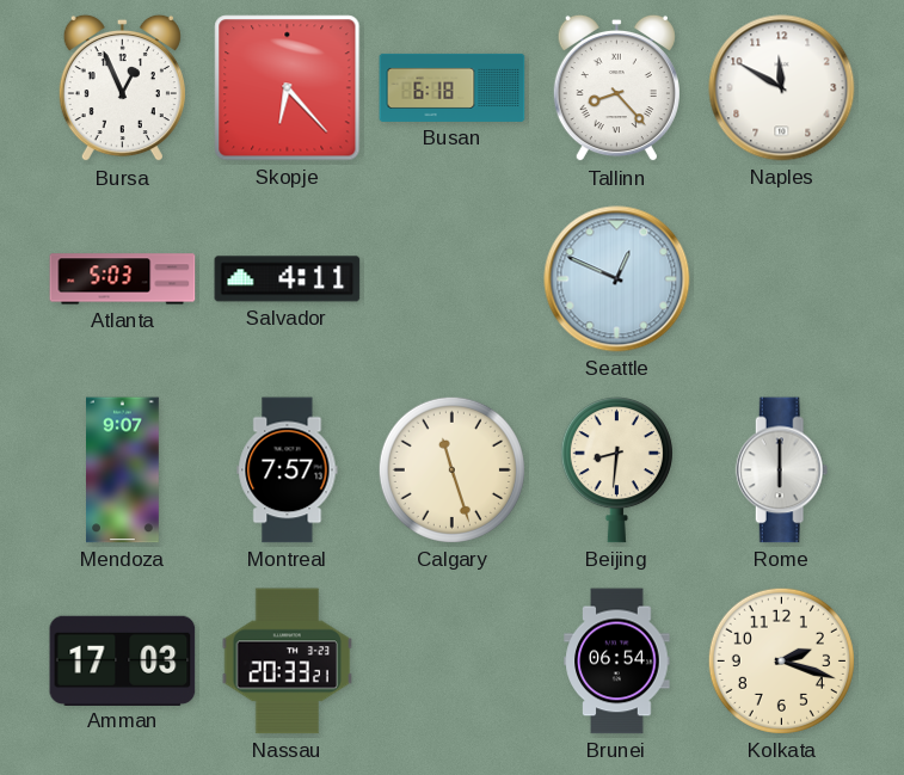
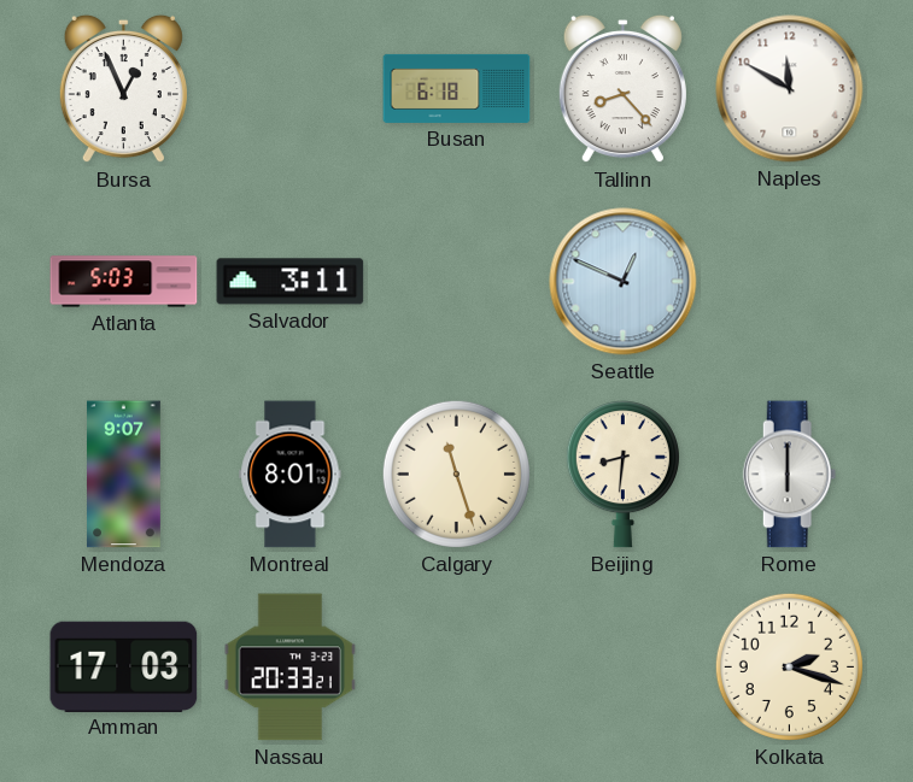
Skopje: 6:23 -> none (288, 88)
Salvador: 4:11 -> 3:11 (291, 282)
Montreal: 7:57 -> 8:01 (291, 475)
Brunei: 06:54 -> none (617, 662)
